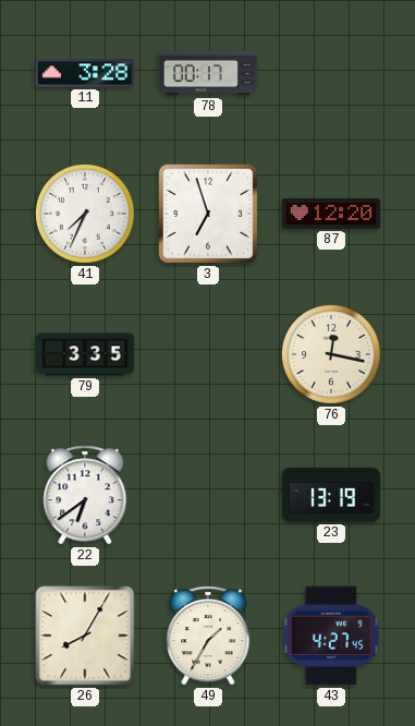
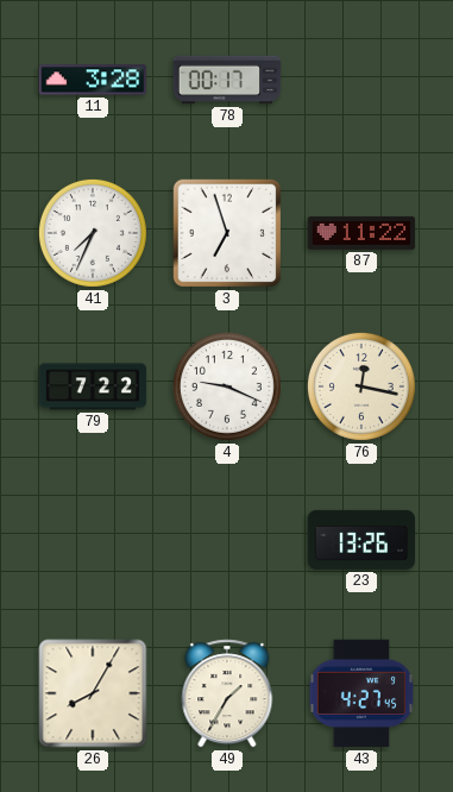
87: 12:20 -> 11:22 (361, 233)
79: 3:35 -> 7:22 (93, 386)
4: none -> 9:19 (227, 386)
22: 6:39 -> none (85, 495)
23: 13:19 -> 13:26 (361, 540)
